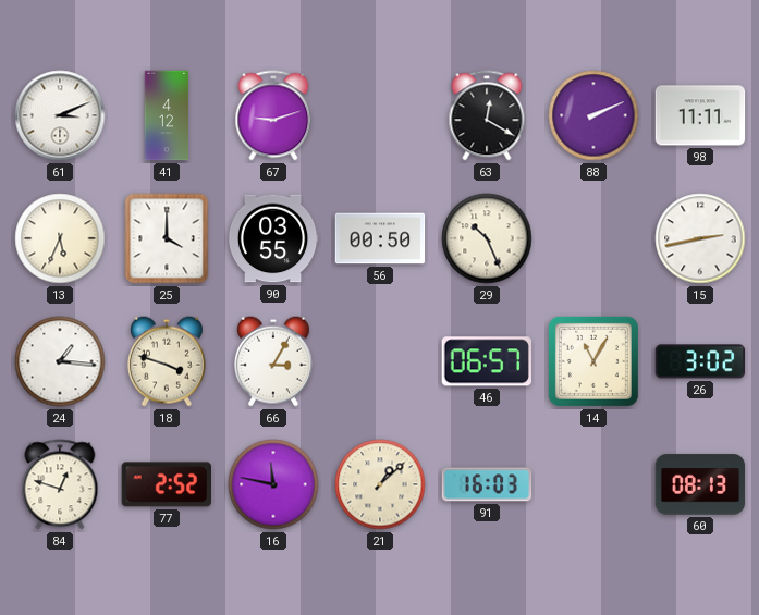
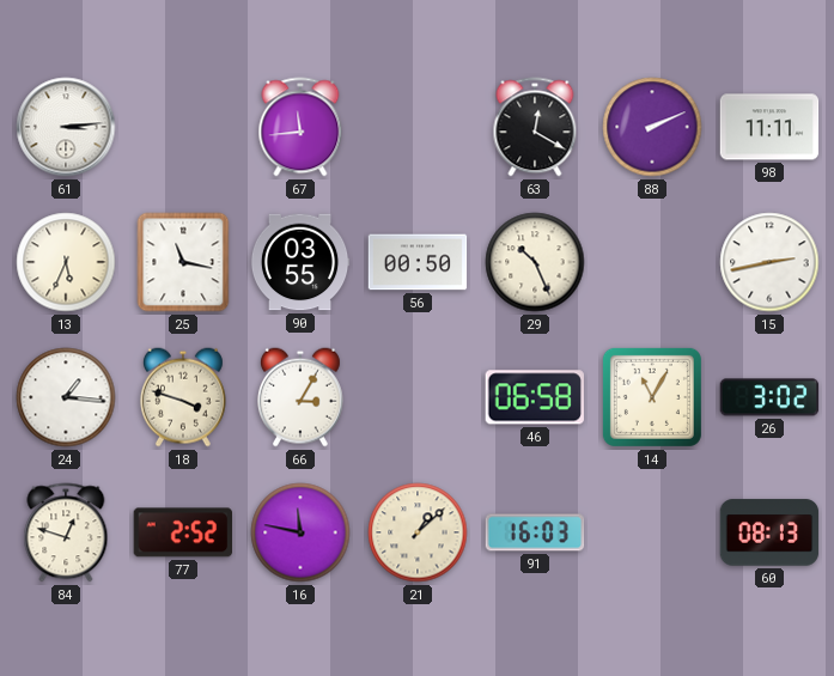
61: 3:11 -> 3:14 (66, 127)
41: 4:12 -> none (167, 115)
67: 9:12 -> 11:44 (300, 127)
25: 4:00 -> 11:17 (183, 262)
46: 06:57 -> 06:58 (534, 397)
